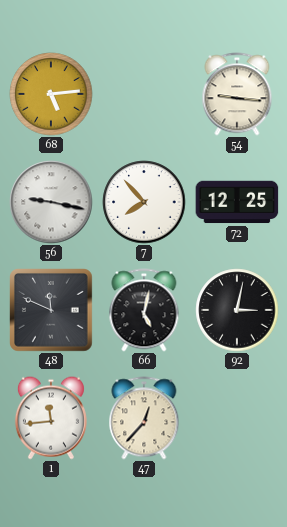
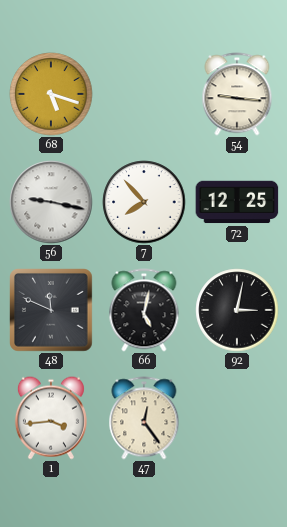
68: 5:14 -> 5:18 (51, 94)
1: 11:44 -> 3:44 (51, 418)
47: 12:37 -> 12:24 (144, 418)
